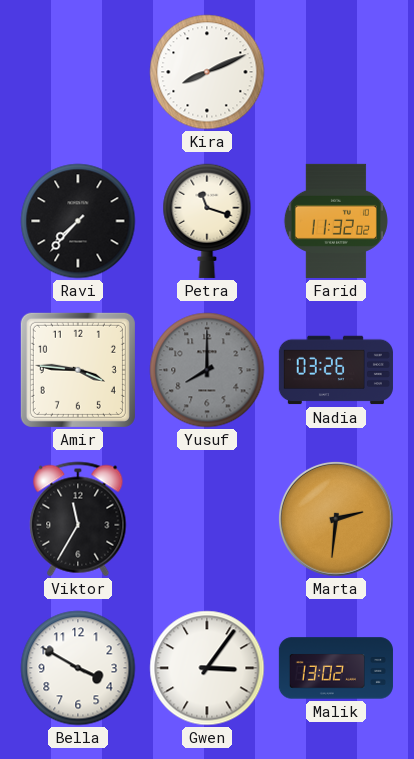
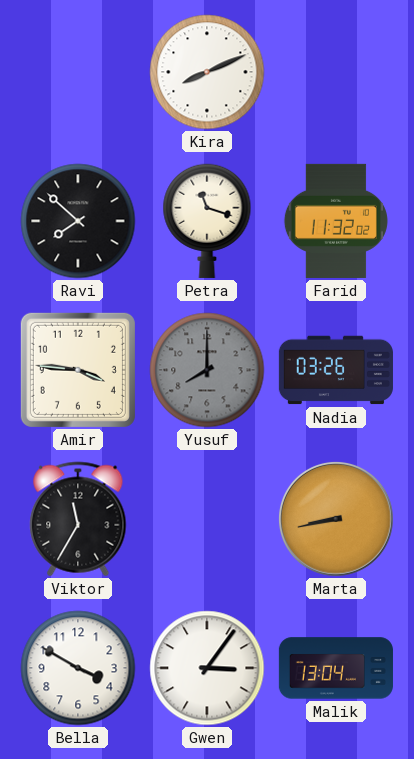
Ravi: 7:37 -> 7:52 (78, 221)
Marta: 2:31 -> 8:43 (336, 519)
Malik: 13:02 -> 13:04 (336, 668)
